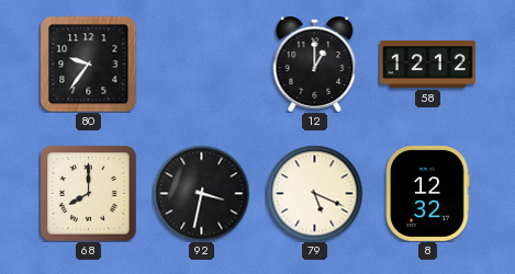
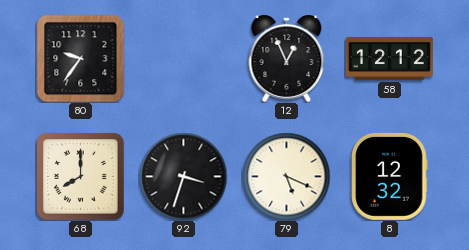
12: 1:00 -> 12:56 (287, 58)
92: 3:32 -> 3:33 (183, 176)
